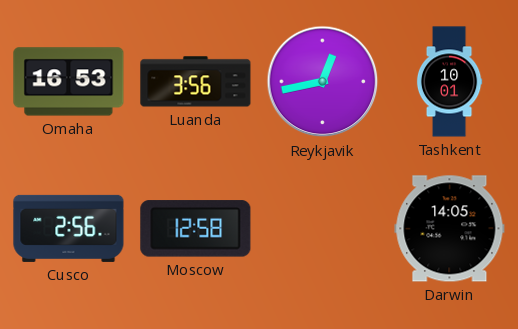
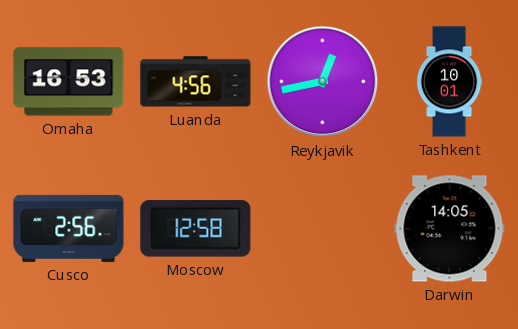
Luanda: 3:56 -> 4:56 (196, 82)
